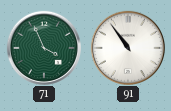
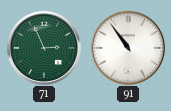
71: 3:56 -> 2:56 (43, 47)
